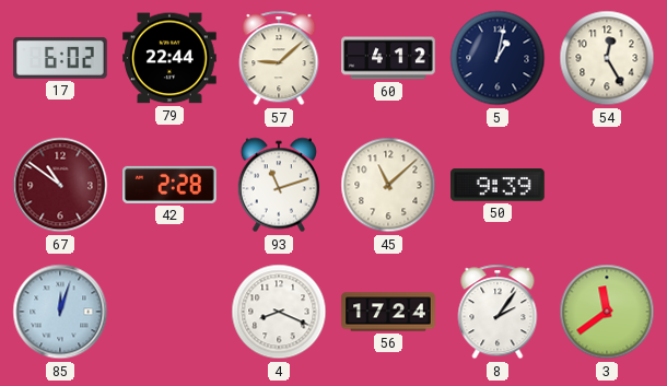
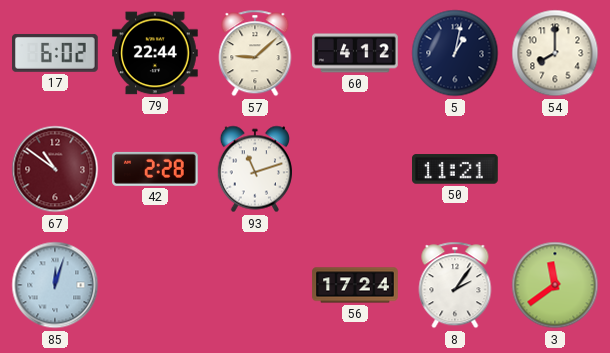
54: 12:25 -> 8:00 (555, 53)
45: 11:08 -> none (388, 185)
50: 9:39 -> 11:21 (456, 169)
4: 8:19 -> none (279, 312)
